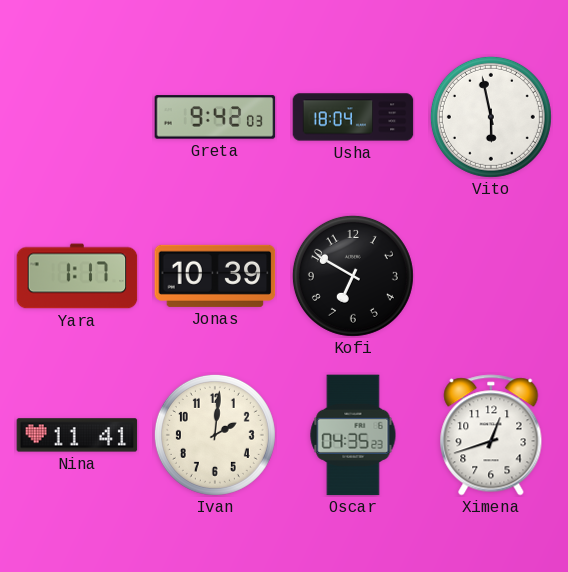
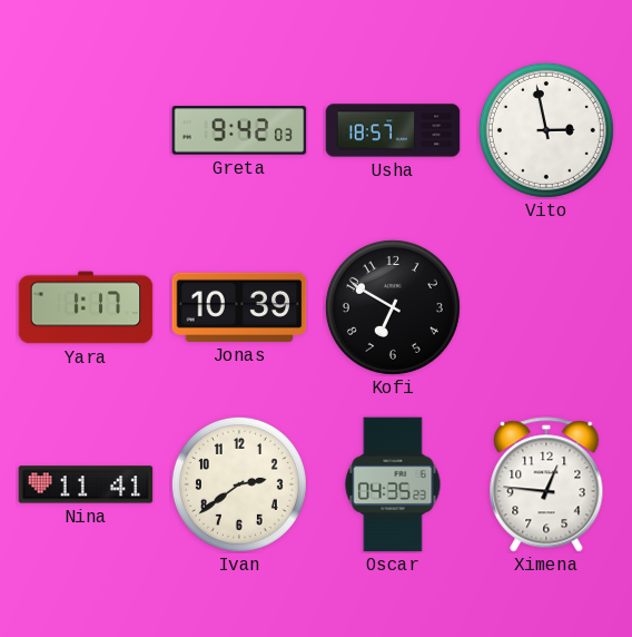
Usha: 18:04 -> 18:57 (393, 130)
Vito: 5:58 -> 2:58 (546, 130)
Ivan: 2:01 -> 2:39 (239, 484)
Ximena: 12:42 -> 12:46 (546, 484)
